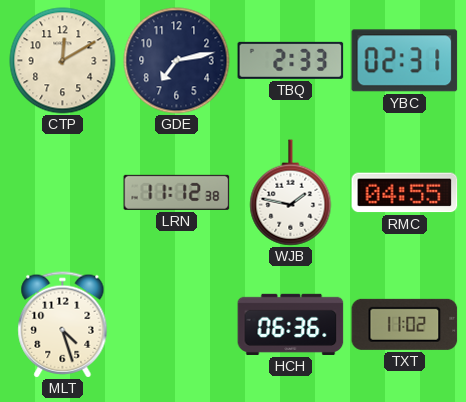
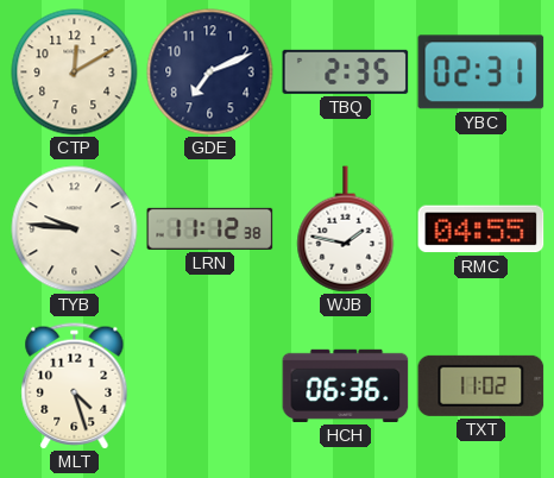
GDE: 7:13 -> 7:11 (210, 73)
TBQ: 2:33 -> 2:35 (346, 71)
TYB: none -> 9:46 (75, 229)
